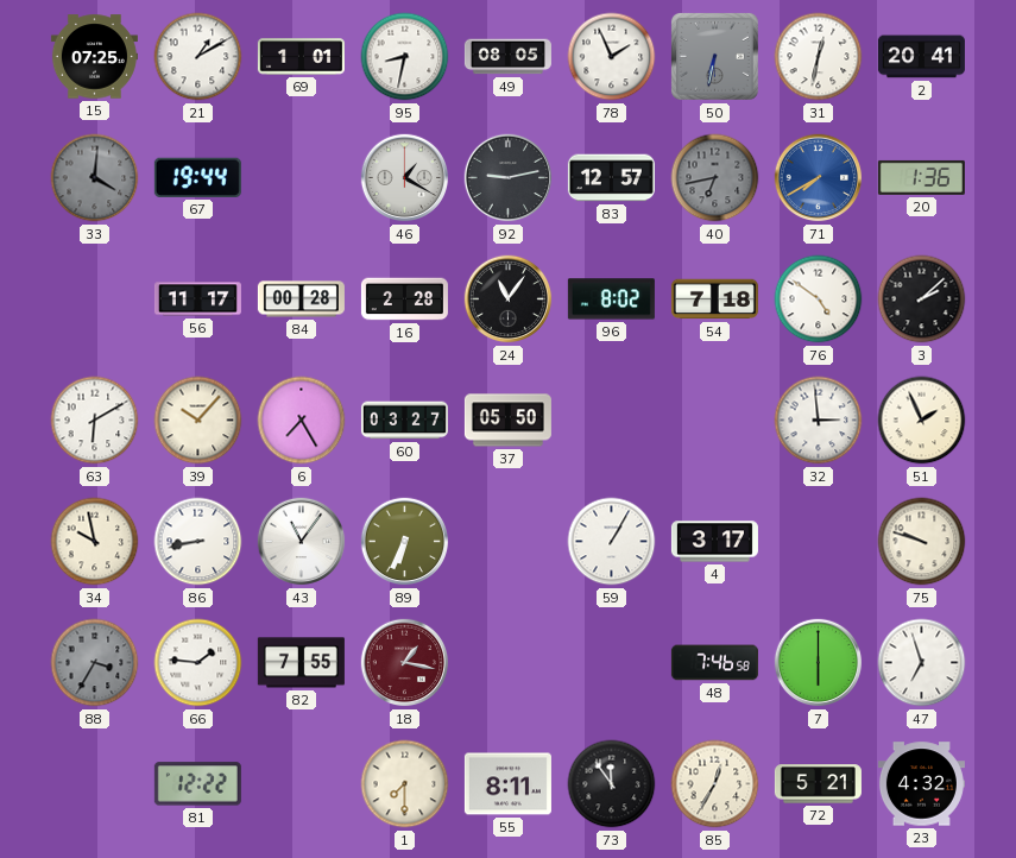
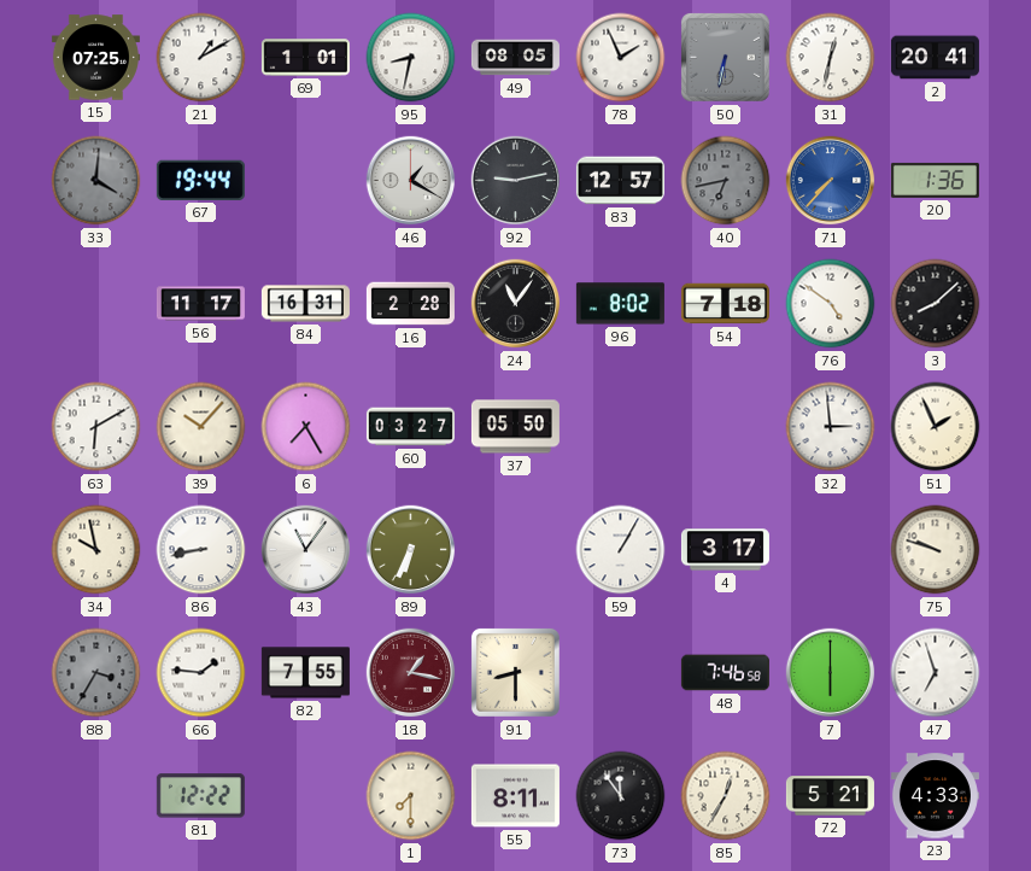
71: 7:40 -> 7:37 (831, 181)
84: 00:28 -> 16:31 (305, 304)
3: 2:08 -> 8:08 (936, 304)
91: none -> 8:30 (515, 672)
23: 4:32 -> 4:33 (935, 796)
